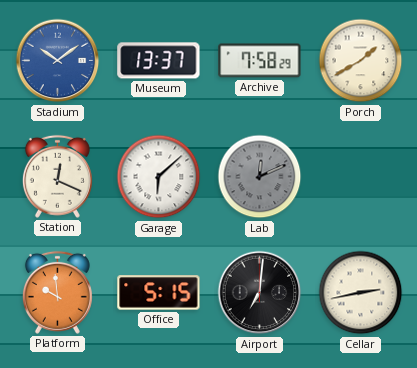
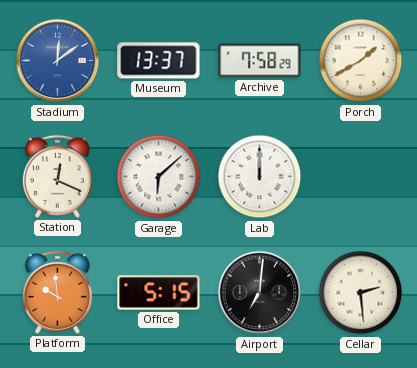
Stadium: 10:09 -> 12:09 (58, 61)
Lab: 12:11 -> 12:00 (260, 177)
Lab dial: grey -> white (260, 177)
Cellar: 2:43 -> 2:29 (361, 293)
